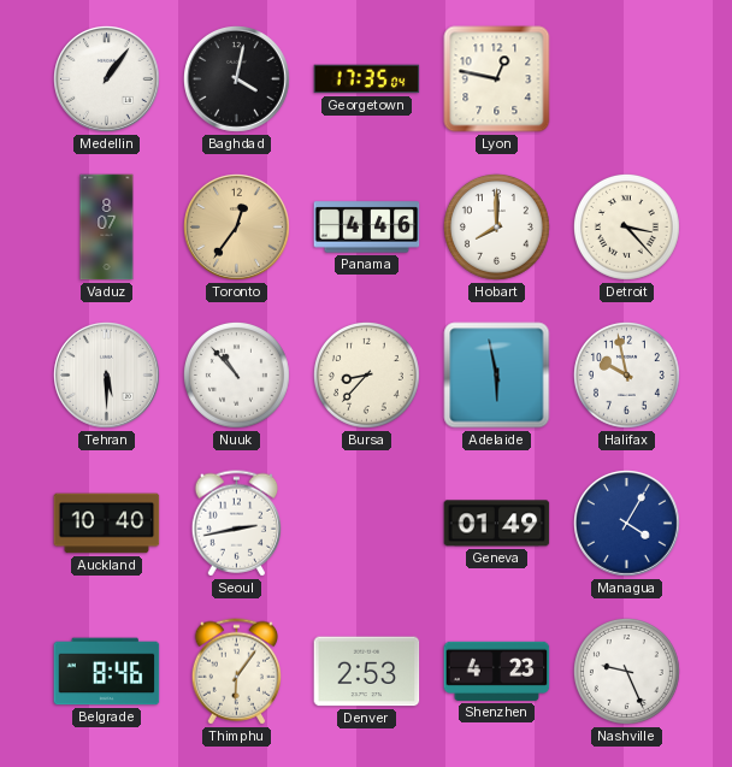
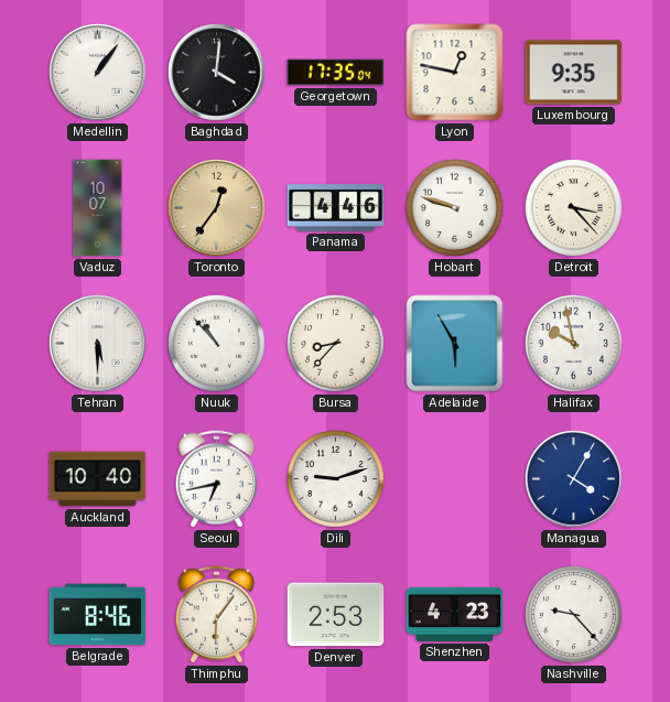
Baghdad: 4:02 -> 4:01 (217, 73)
Luxembourg: none -> 9:35 (574, 73)
Vaduz: 8:07 -> 10:07 (98, 208)
Hobart: 8:00 -> 9:48 (454, 207)
Adelaide: 5:58 -> 5:55 (455, 344)
Seoul: 2:43 -> 6:43 (216, 479)
Dili: none -> 9:12 (335, 478)
Geneva: 01:49 -> none (497, 524)
Nashville: 9:26 -> 9:23 (573, 614)
